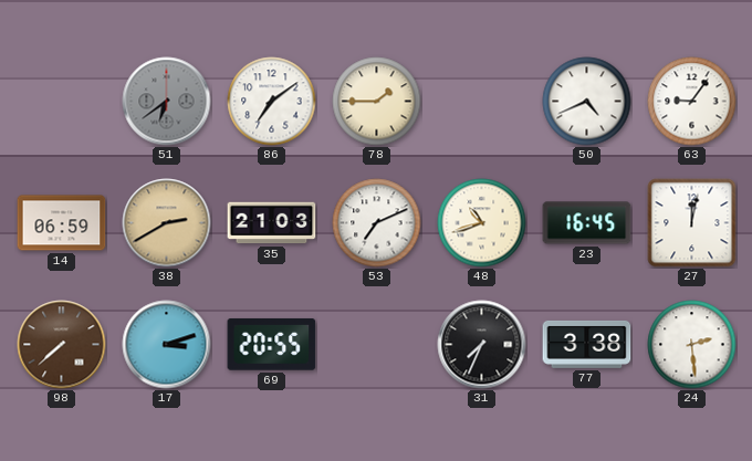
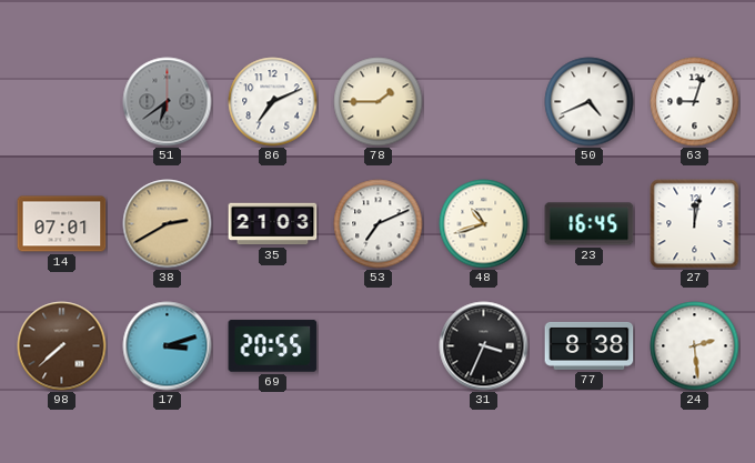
86: 7:09 -> 7:11 (273, 102)
63: 9:06 -> 9:03 (695, 102)
14: 06:59 -> 07:01 (62, 224)
31: 7:34 -> 3:34 (484, 346)
77: 3:38 -> 8:38 (590, 345)
